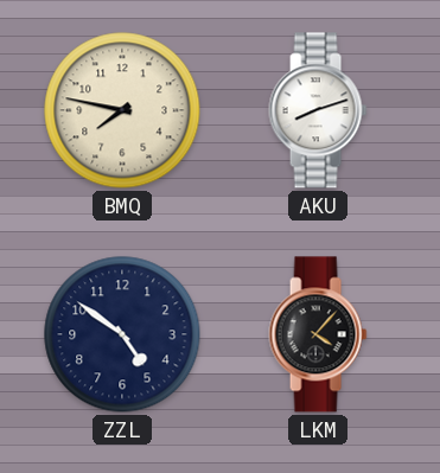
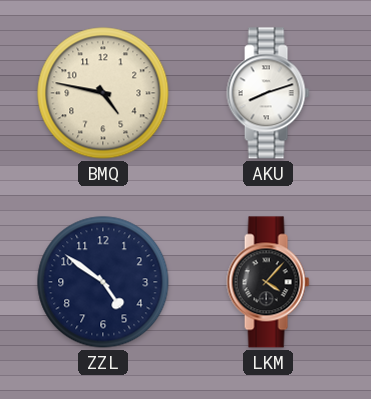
BMQ: 7:47 -> 4:47 (103, 93)
